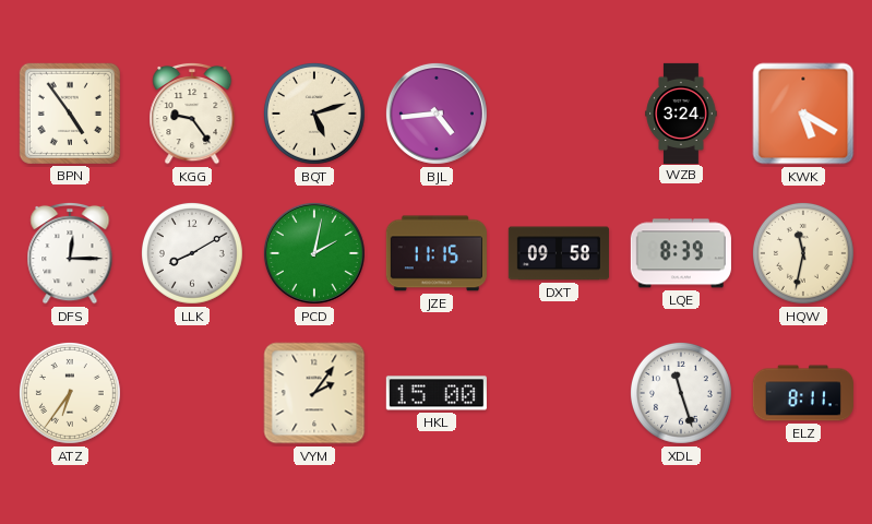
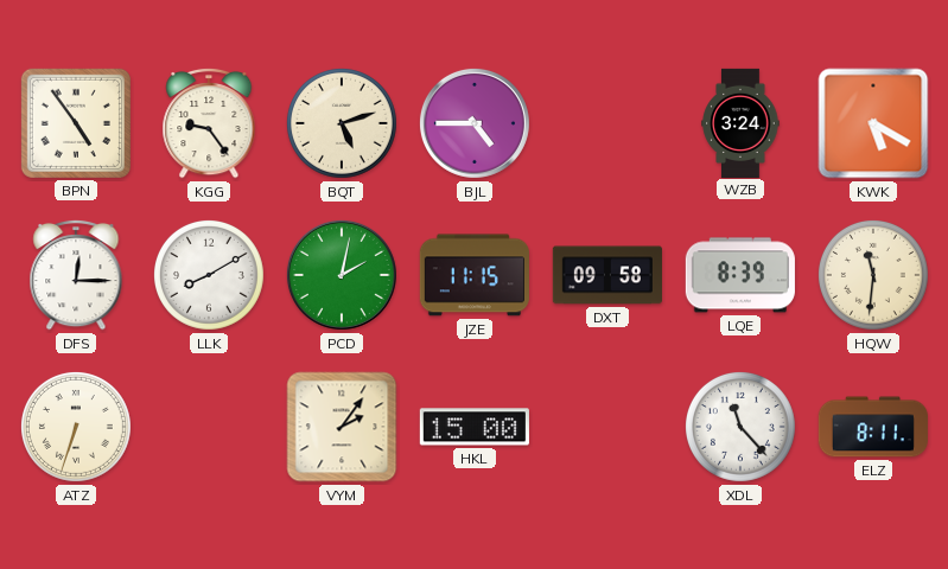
BJL: 4:44 -> 4:45 (475, 123)
HQW: 11:32 -> 11:31 (873, 275)
ATZ: 6:36 -> 6:33 (76, 427)
XDL: 11:27 -> 11:23 (740, 427)
